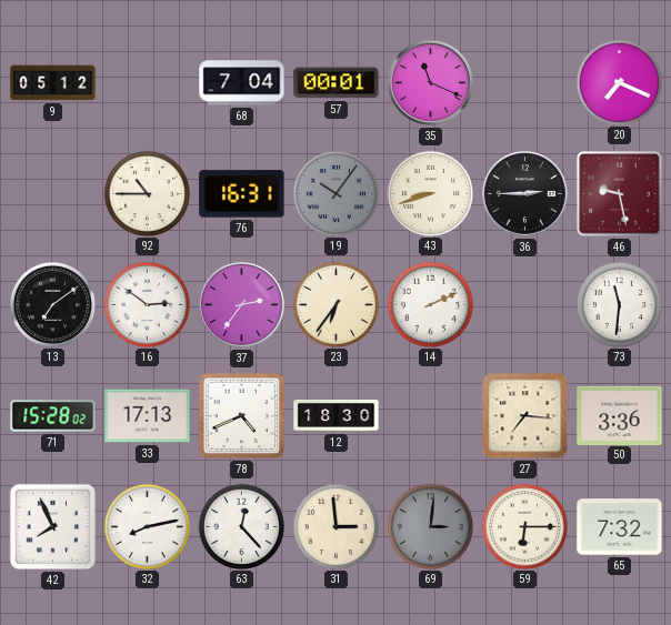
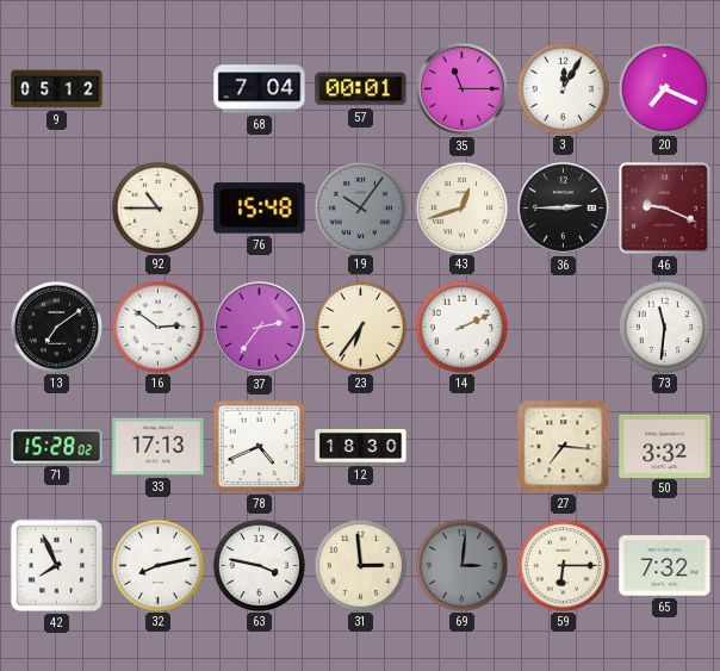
35: 11:19 -> 11:15 (463, 89)
3: none -> 12:05 (563, 88)
76: 16:31 -> 15:48 (260, 209)
43: 8:42 -> 12:42 (461, 207)
46: 9:28 -> 9:19 (665, 209)
50: 3:36 -> 3:32 (665, 446)
63: 12:23 -> 3:47 (259, 565)
